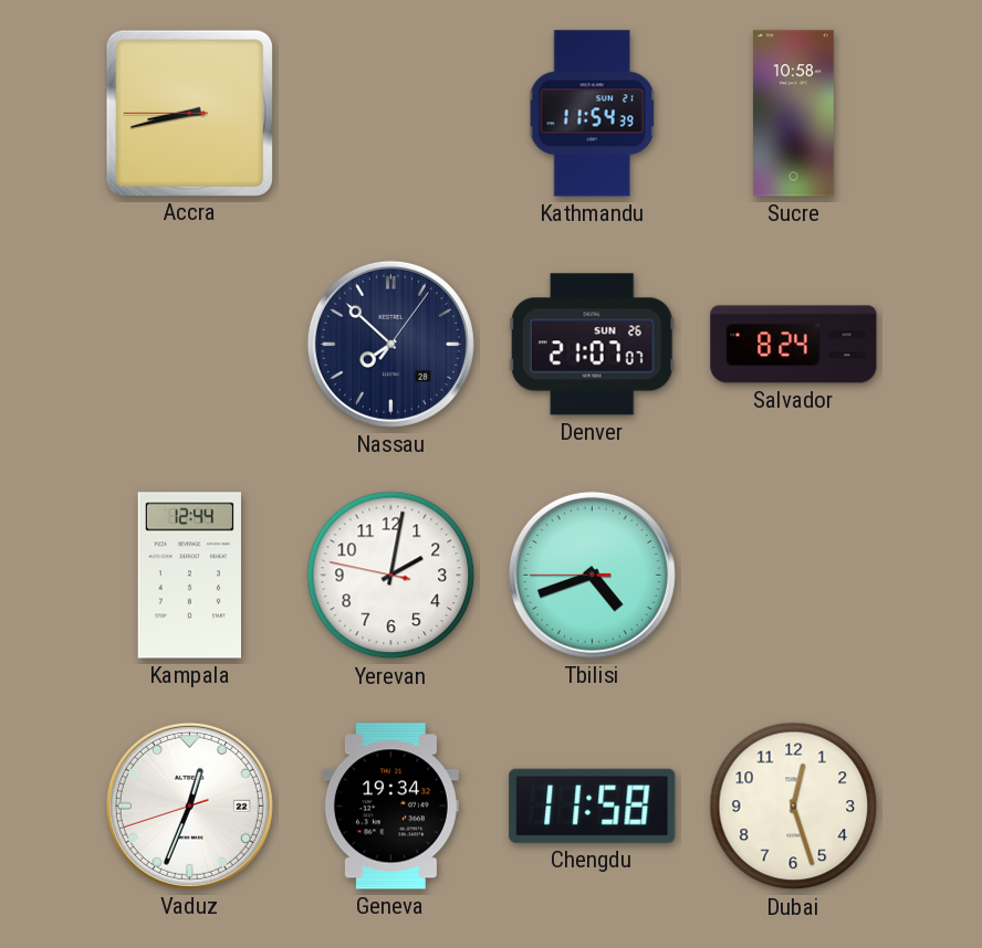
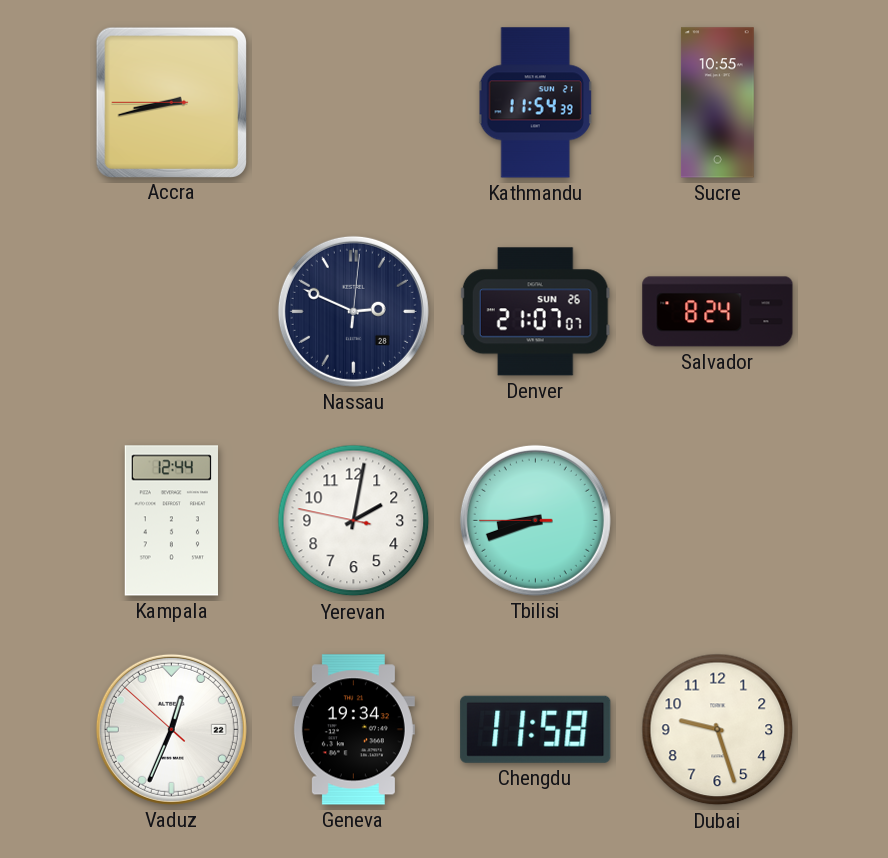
Sucre: 10:58 -> 10:55 (717, 103)
Nassau: 7:52 -> 2:49 (353, 311)
Tbilisi: 4:41 -> 8:41 (535, 520)
Vaduz: 12:33:42 -> 12:33:52 (171, 729)
Dubai: 12:27 -> 9:27 (718, 730)
